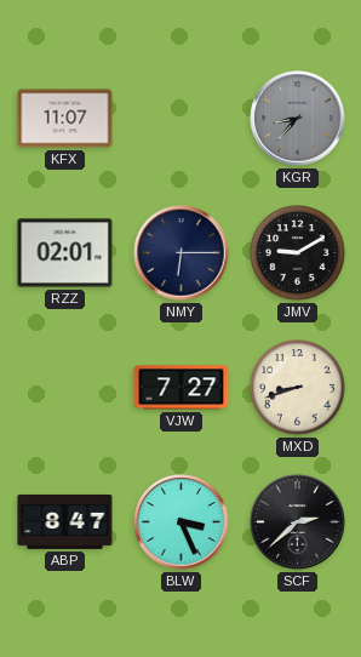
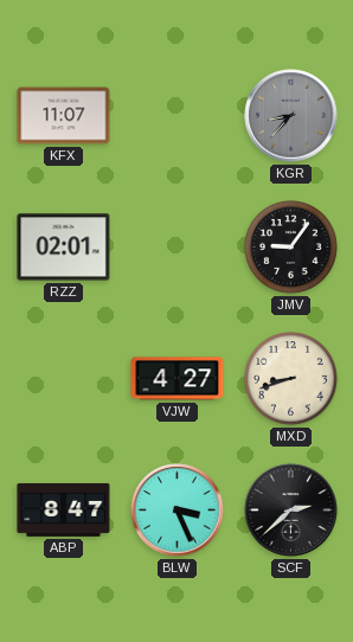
NMY: 6:15 -> none (182, 253)
JMV: 9:10 -> 9:06 (291, 248)
VJW: 7:27 -> 4:27 (178, 379)
